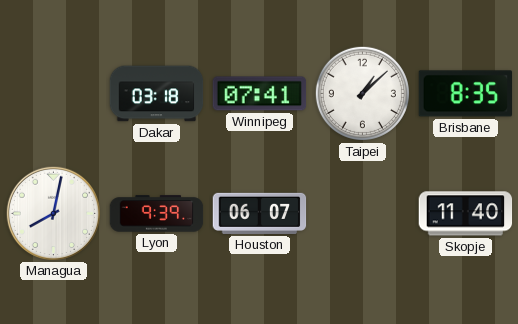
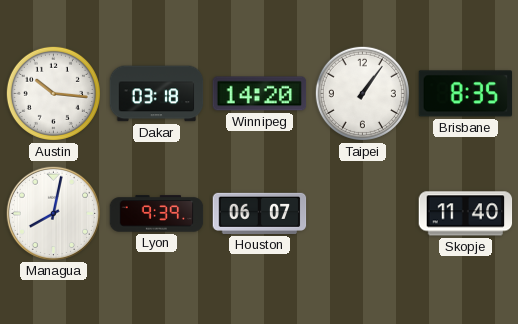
Austin: none -> 10:16 (53, 93)
Winnipeg: 07:41 -> 14:20 (260, 94)
Taipei: 1:08 -> 1:06 (362, 93)
